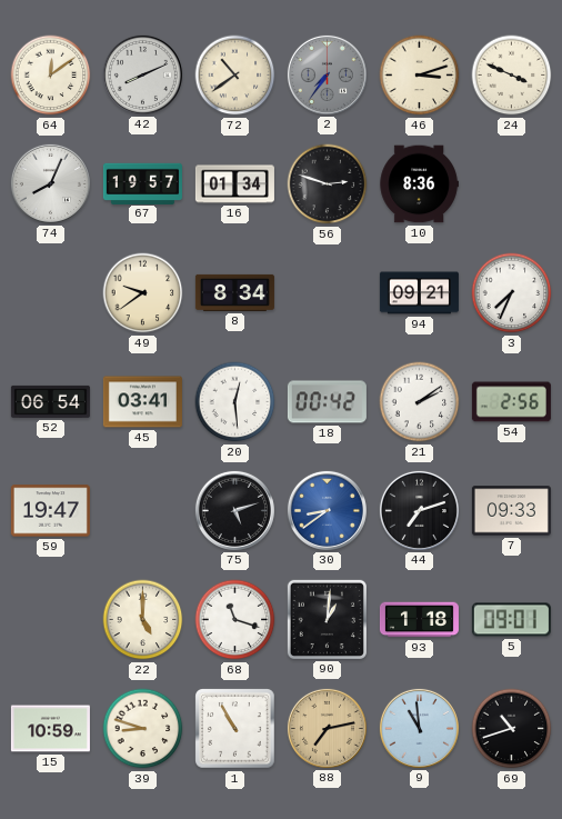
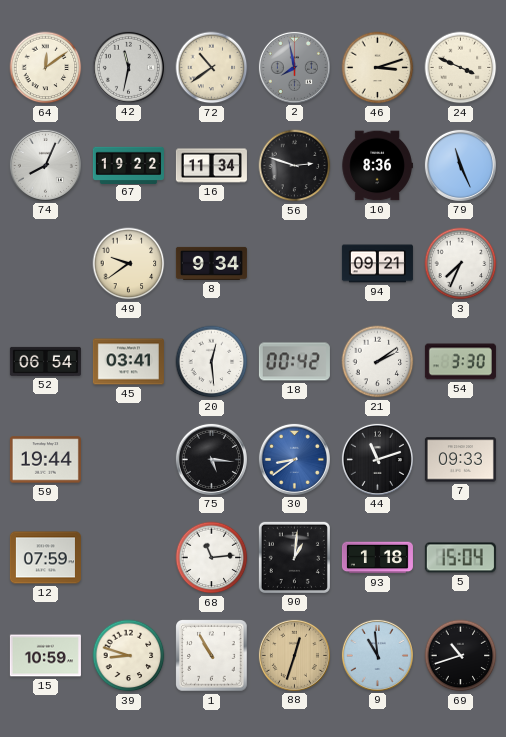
42: 8:11 -> 11:32 (128, 67)
2: 7:36 -> 7:58 (294, 67)
67: 19:57 -> 19:22 (128, 165)
16: 01:34 -> 11:34 (211, 166)
79: none -> 11:26 (460, 165)
8: 8:34 -> 9:34 (211, 263)
54: 2:56 -> 3:30 (460, 362)
59: 19:47 -> 19:44 (45, 460)
75: 5:12 -> 5:16 (211, 459)
44: 7:12 -> 11:12 (377, 459)
12: none -> 07:59 (45, 558)
22: 5:00 -> none (143, 620)
68: 11:18 -> 11:14 (212, 558)
5: 09:01 -> 15:04 (460, 558)
88: 7:13 -> 12:33 (294, 655)
